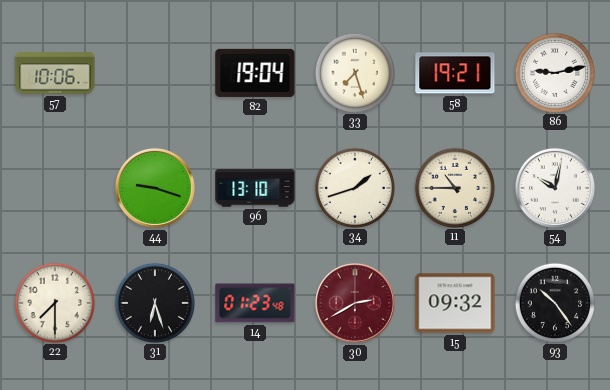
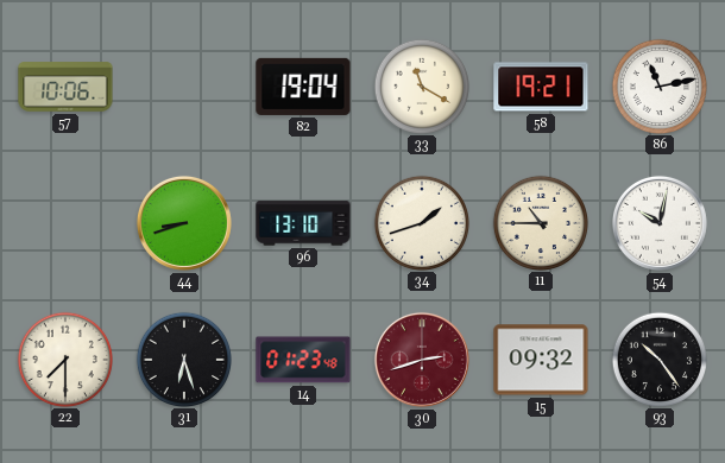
33: 7:27 -> 11:20 (421, 85)
86: 9:13 -> 11:13 (658, 85)
44: 9:18 -> 8:42 (184, 223)
30: 2:40 -> 2:42 (422, 360)
